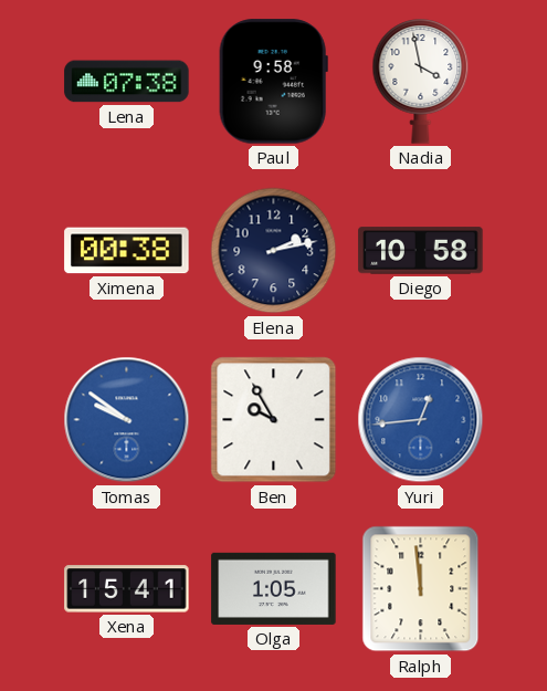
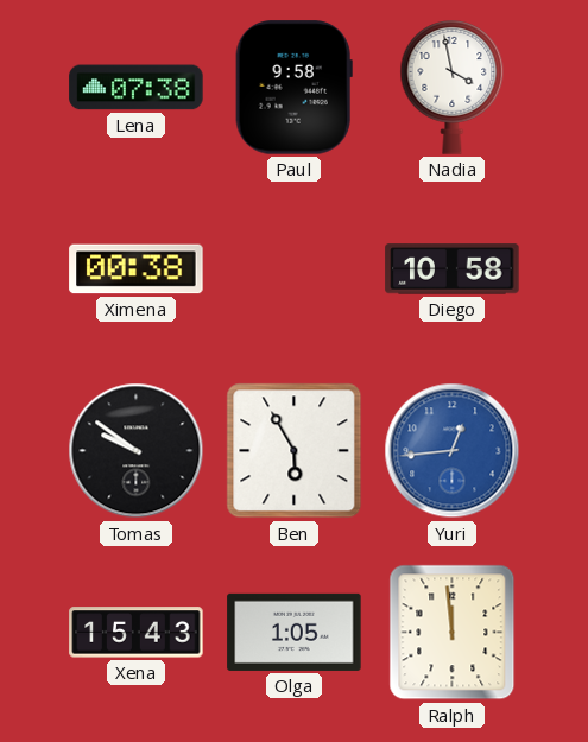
Elena: 2:13 -> none (274, 251)
Tomas dial: blue -> black (137, 451)
Ben: 9:55 -> 5:55 (295, 451)
Xena: 15:41 -> 15:43 (137, 633)
